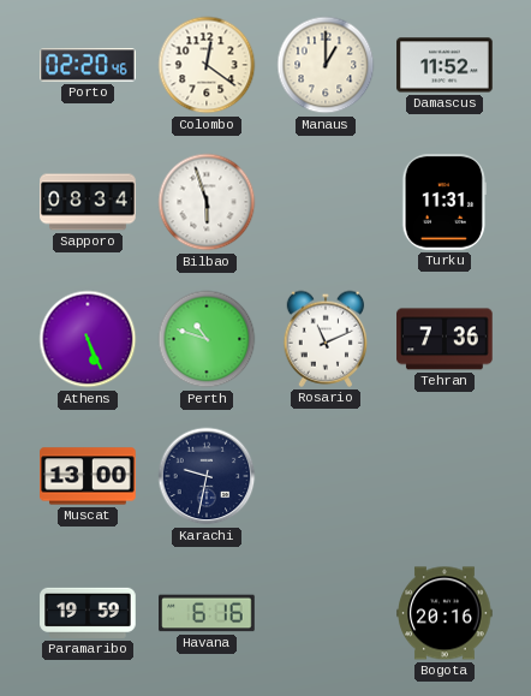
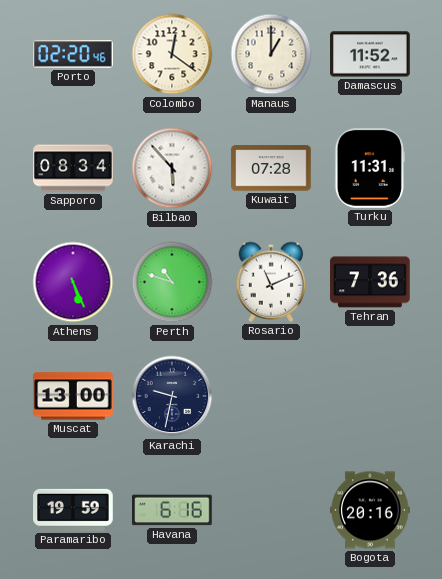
Bilbao: 5:57 -> 5:53 (172, 168)
Kuwait: none -> 07:28 (271, 168)
